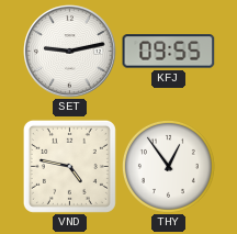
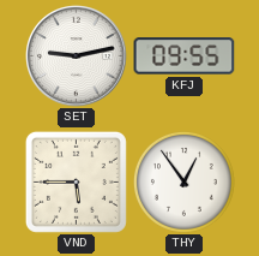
VND: 4:47 -> 5:45 (76, 181)
